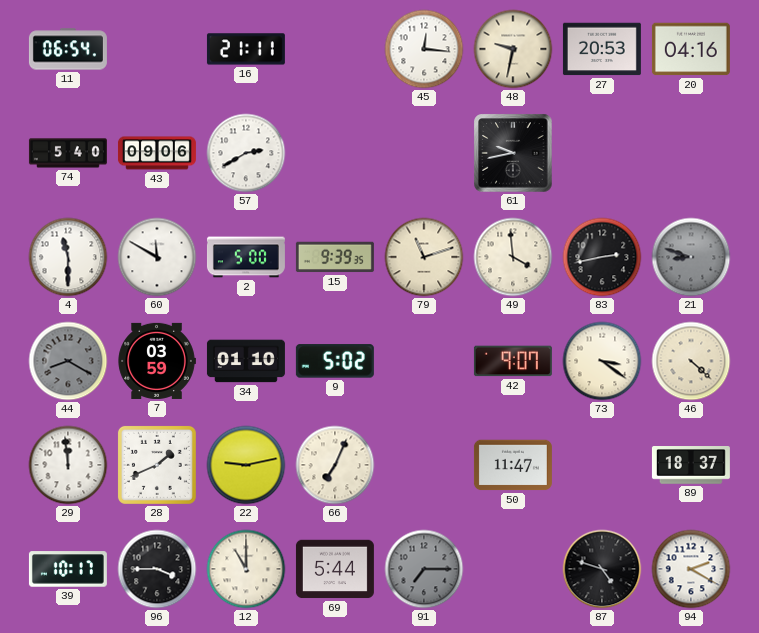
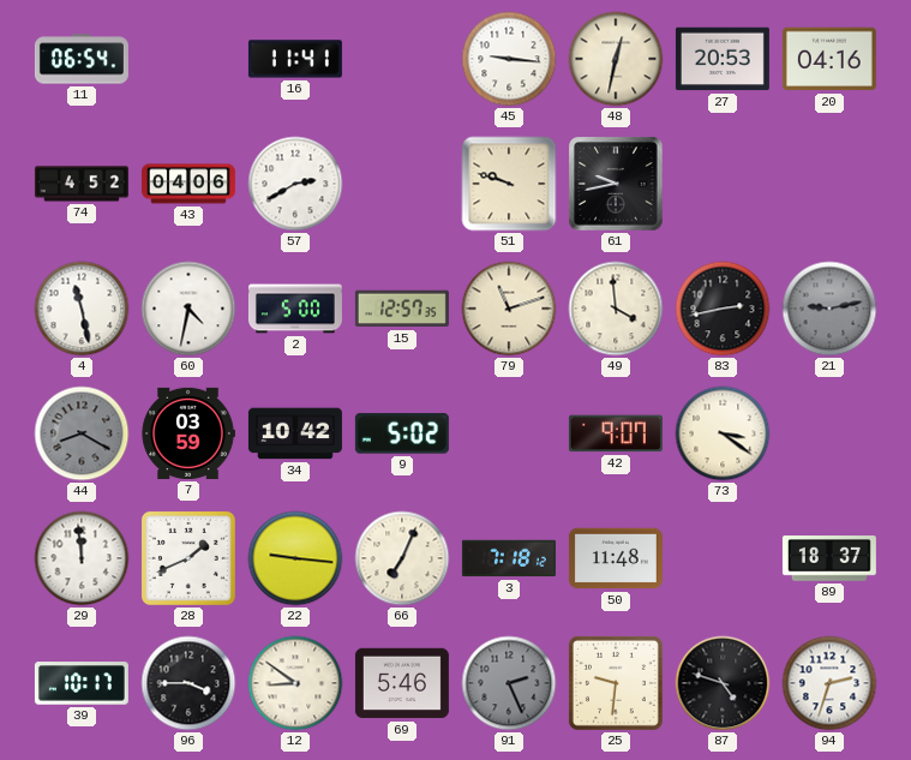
16: 21:11 -> 11:41 (295, 59)
45: 12:16 -> 9:16 (509, 59)
48: 9:32 -> 12:32 (616, 59)
74: 5:40 -> 4:52 (82, 184)
43: 09:06 -> 04:06 (188, 184)
51: none -> 9:48 (509, 184)
4: 11:30 -> 11:28 (82, 309)
60: 11:50 -> 4:32 (188, 309)
15: 9:39 -> 12:57 (402, 309)
21: 8:48 -> 9:13 (829, 309)
34: 01:10 -> 10:42 (295, 433)
46: 4:22 -> none (691, 361)
22: 9:13 -> 9:16 (295, 558)
3: none -> 7:18 (509, 558)
50: 11:47 -> 11:48 (616, 558)
12: 11:00 -> 8:51 (295, 683)
69: 5:44 -> 5:46 (402, 683)
91: 7:15 -> 2:26 (509, 683)
25: none -> 9:31 (616, 683)
94: 2:20 -> 2:33 (829, 683)
